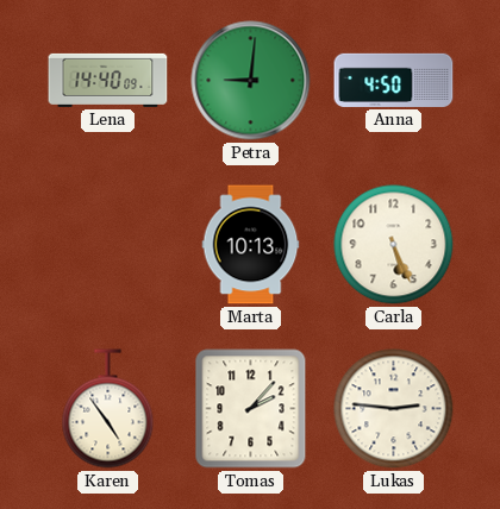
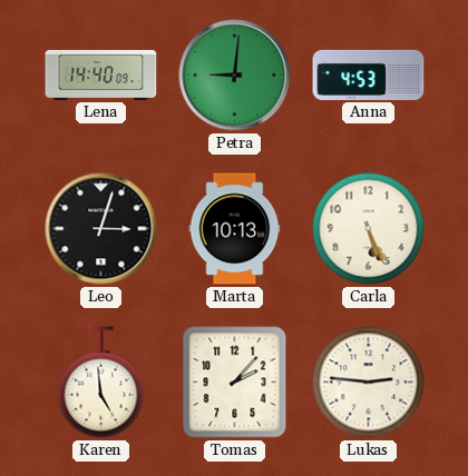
Anna: 4:50 -> 4:53 (369, 75)
Leo: none -> 3:03 (101, 229)
Karen: 4:54 -> 4:59 (101, 383)
